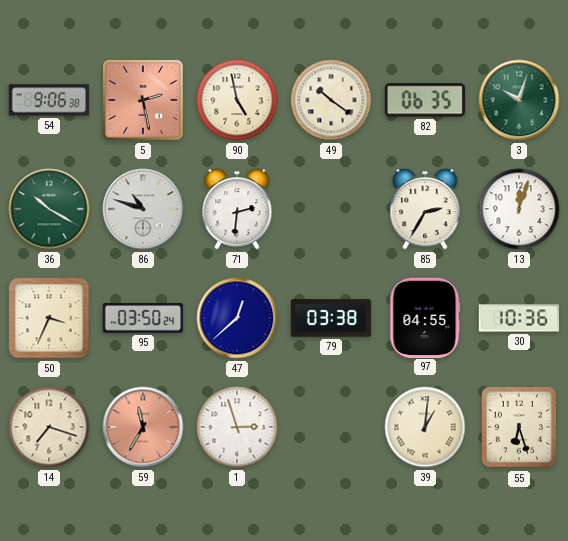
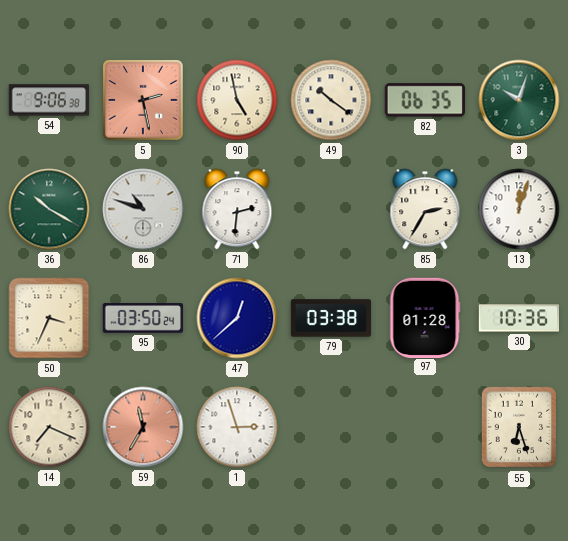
97: 04:55 -> 01:28 (425, 317)
14: 7:18 -> 7:19 (49, 427)
39: 1:01 -> none (425, 427)
